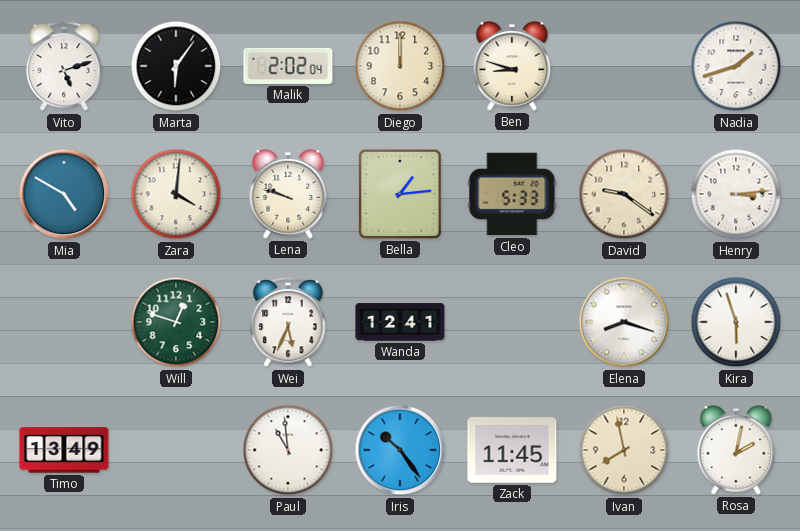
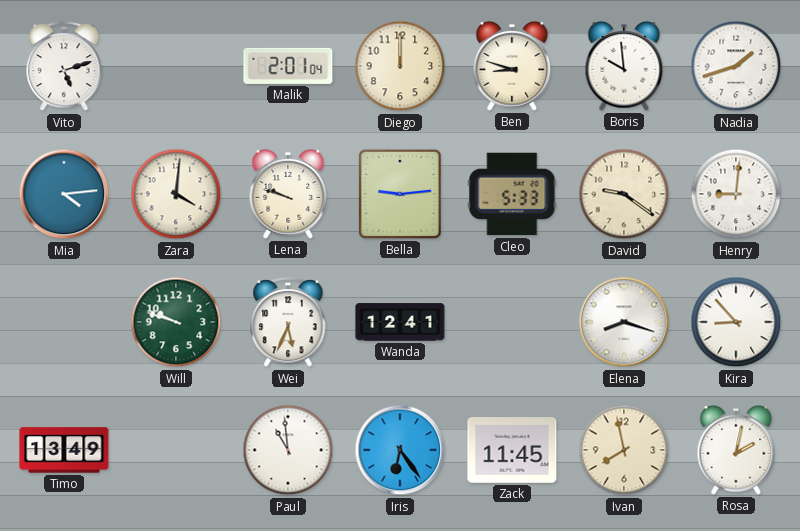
Marta: 6:06 -> none (176, 66)
Malik: 2:02 -> 2:01 (288, 66)
Boris: none -> 9:59 (624, 67)
Mia: 4:50 -> 4:14 (64, 194)
Bella: 1:14 -> 9:14 (400, 194)
Henry: 3:14 -> 9:01 (736, 194)
Will: 12:48 -> 9:48 (176, 322)
Kira: 5:57 -> 8:53 (736, 322)
Iris: 10:24 -> 6:24 (400, 450)
